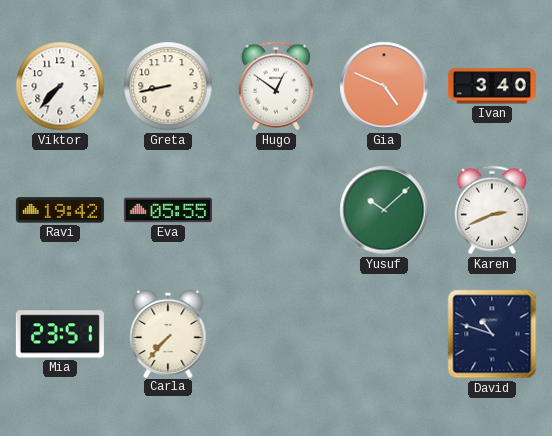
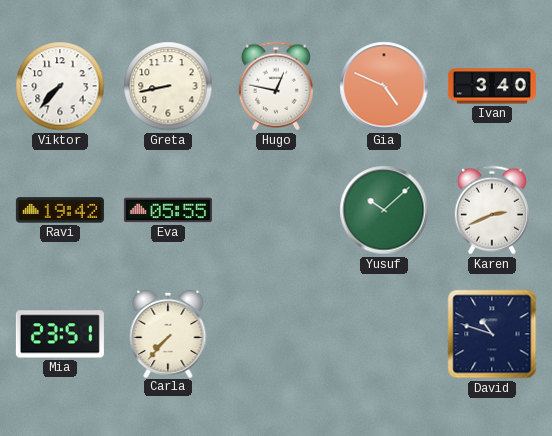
Hugo: 12:51 -> 12:47 (276, 86)
